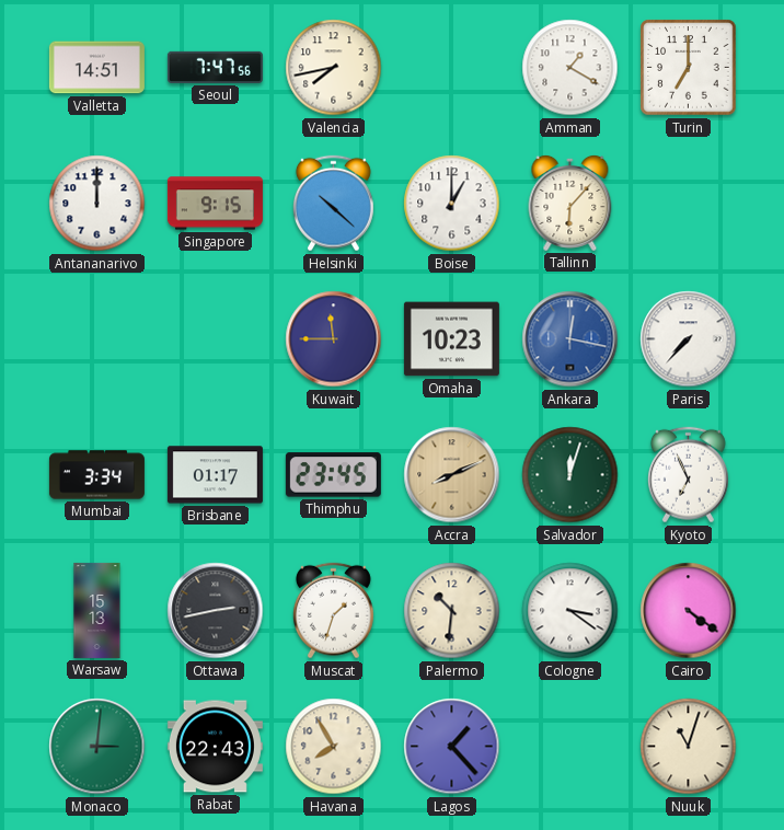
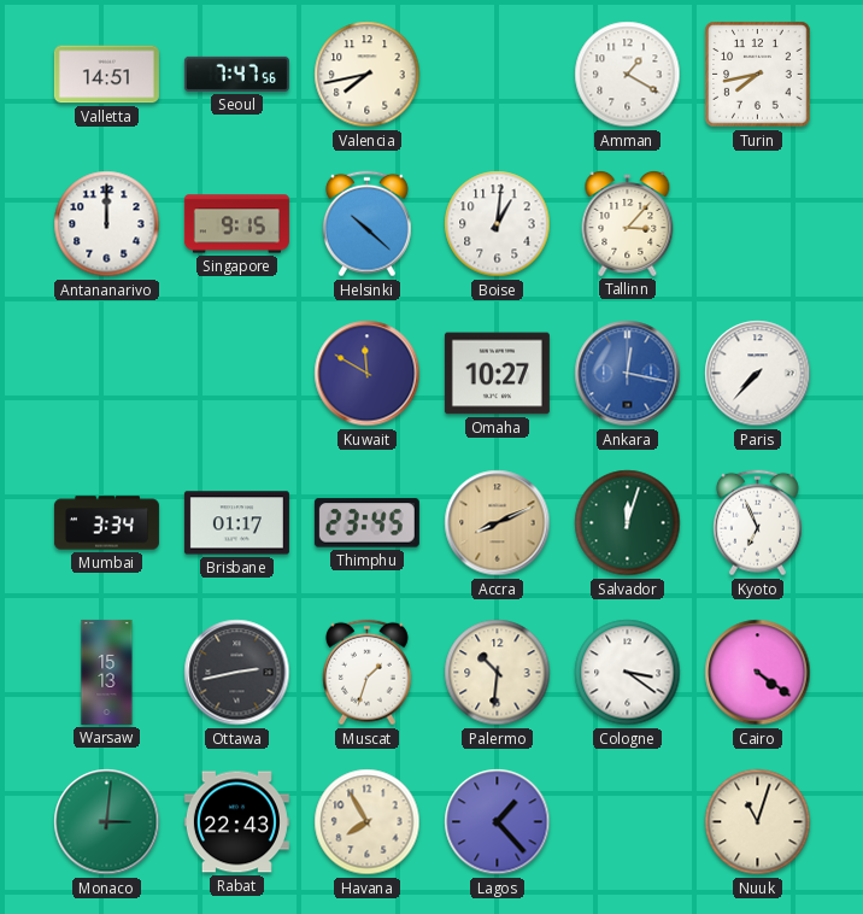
Turin: 7:00 -> 7:43 (758, 75)
Boise: 1:00 -> 1:01 (498, 224)
Tallinn: 6:07 -> 3:07 (628, 223)
Kuwait: 11:45 -> 11:50 (368, 374)
Omaha: 10:23 -> 10:27 (497, 374)
